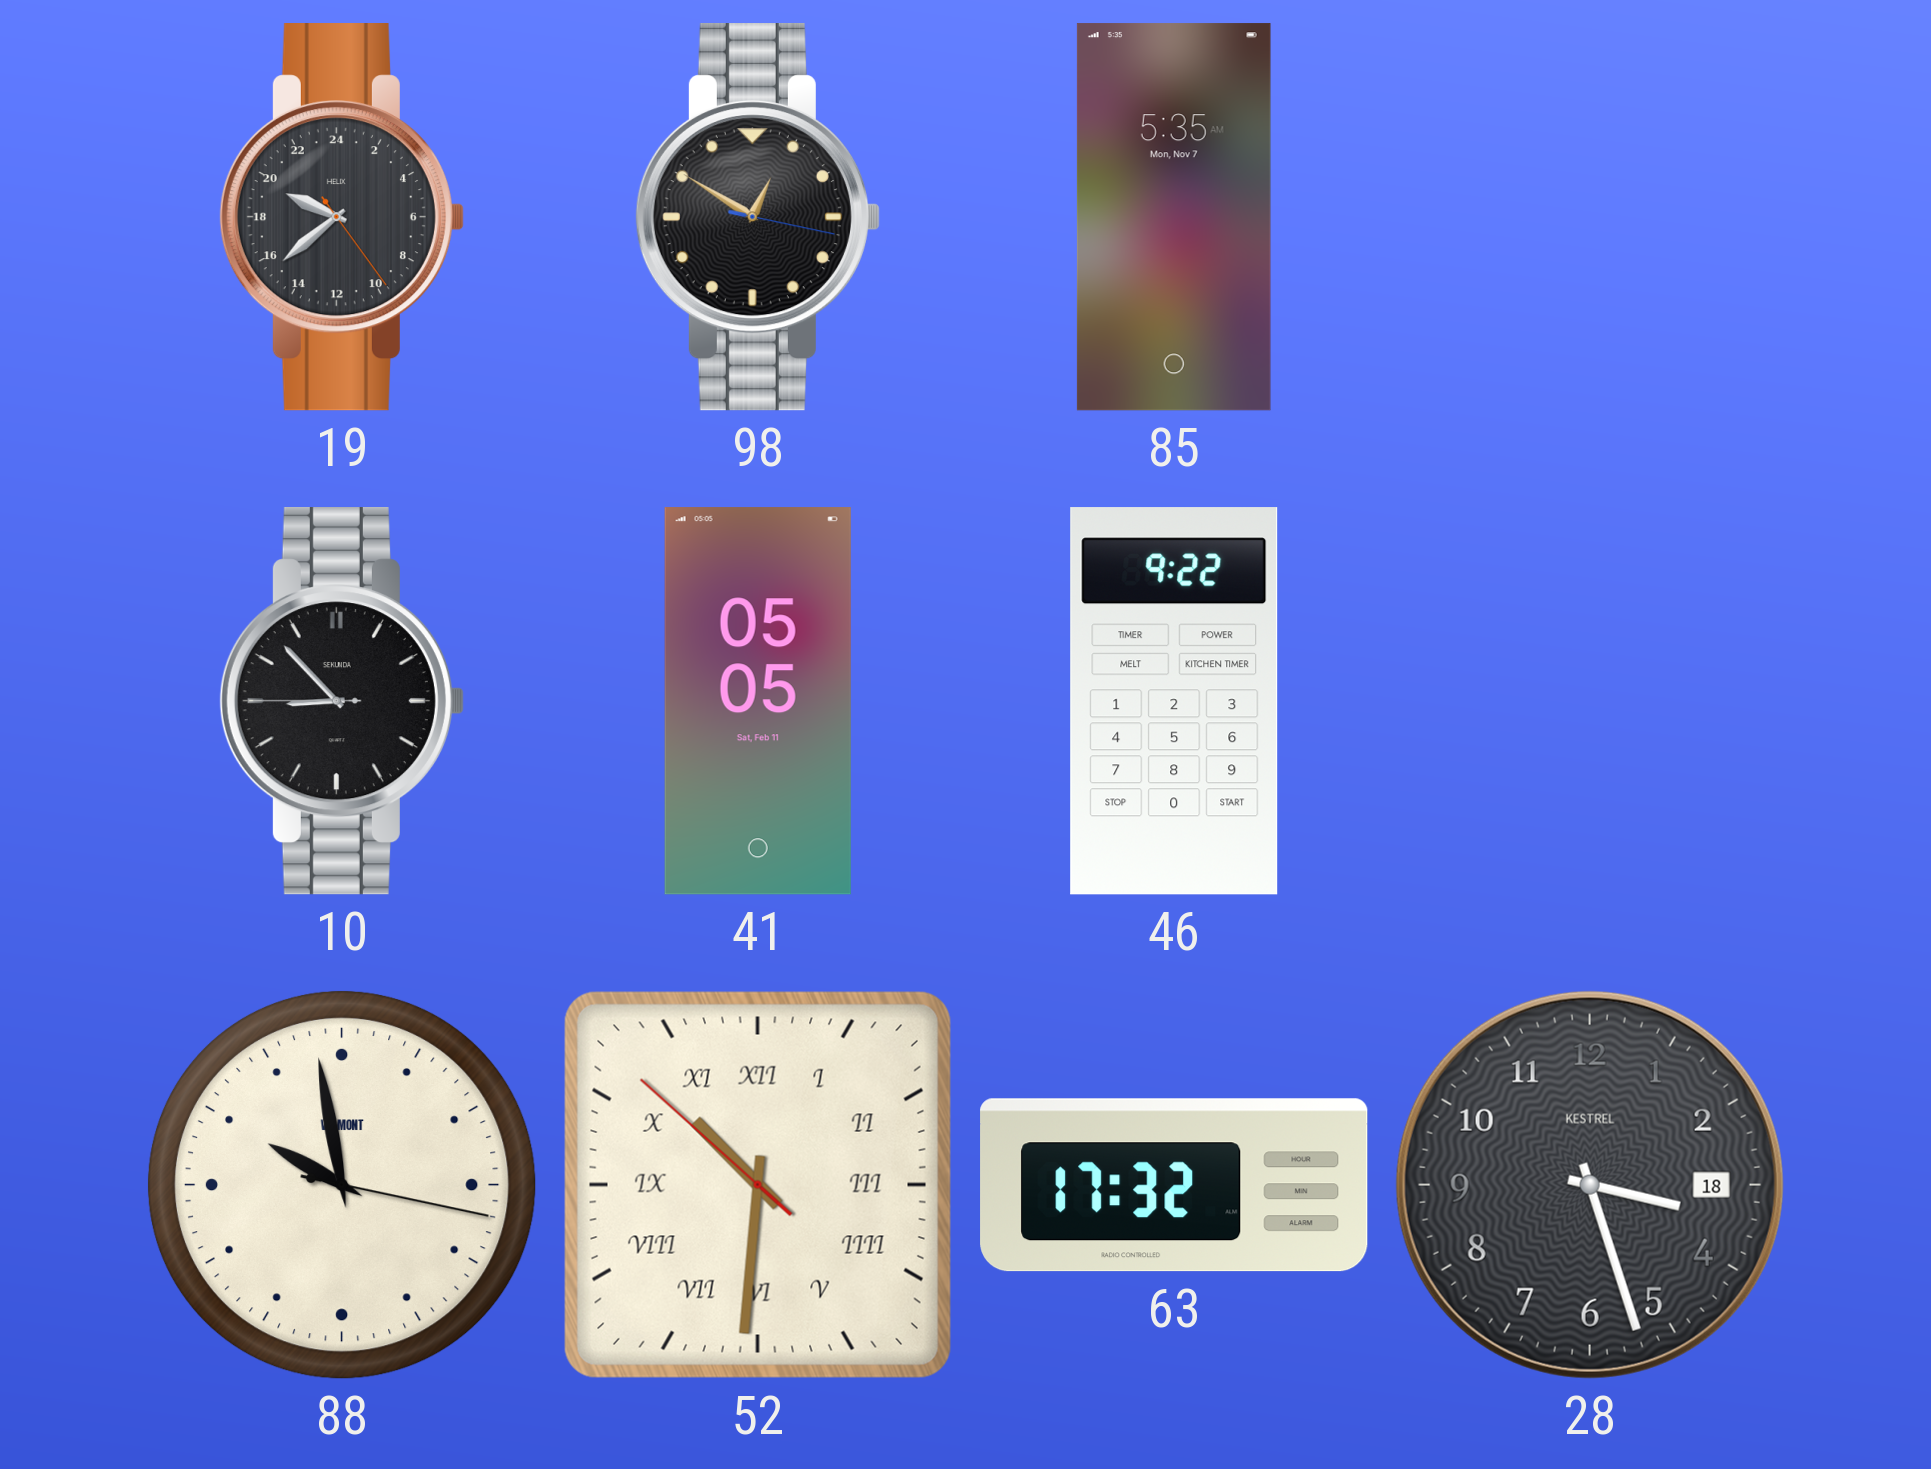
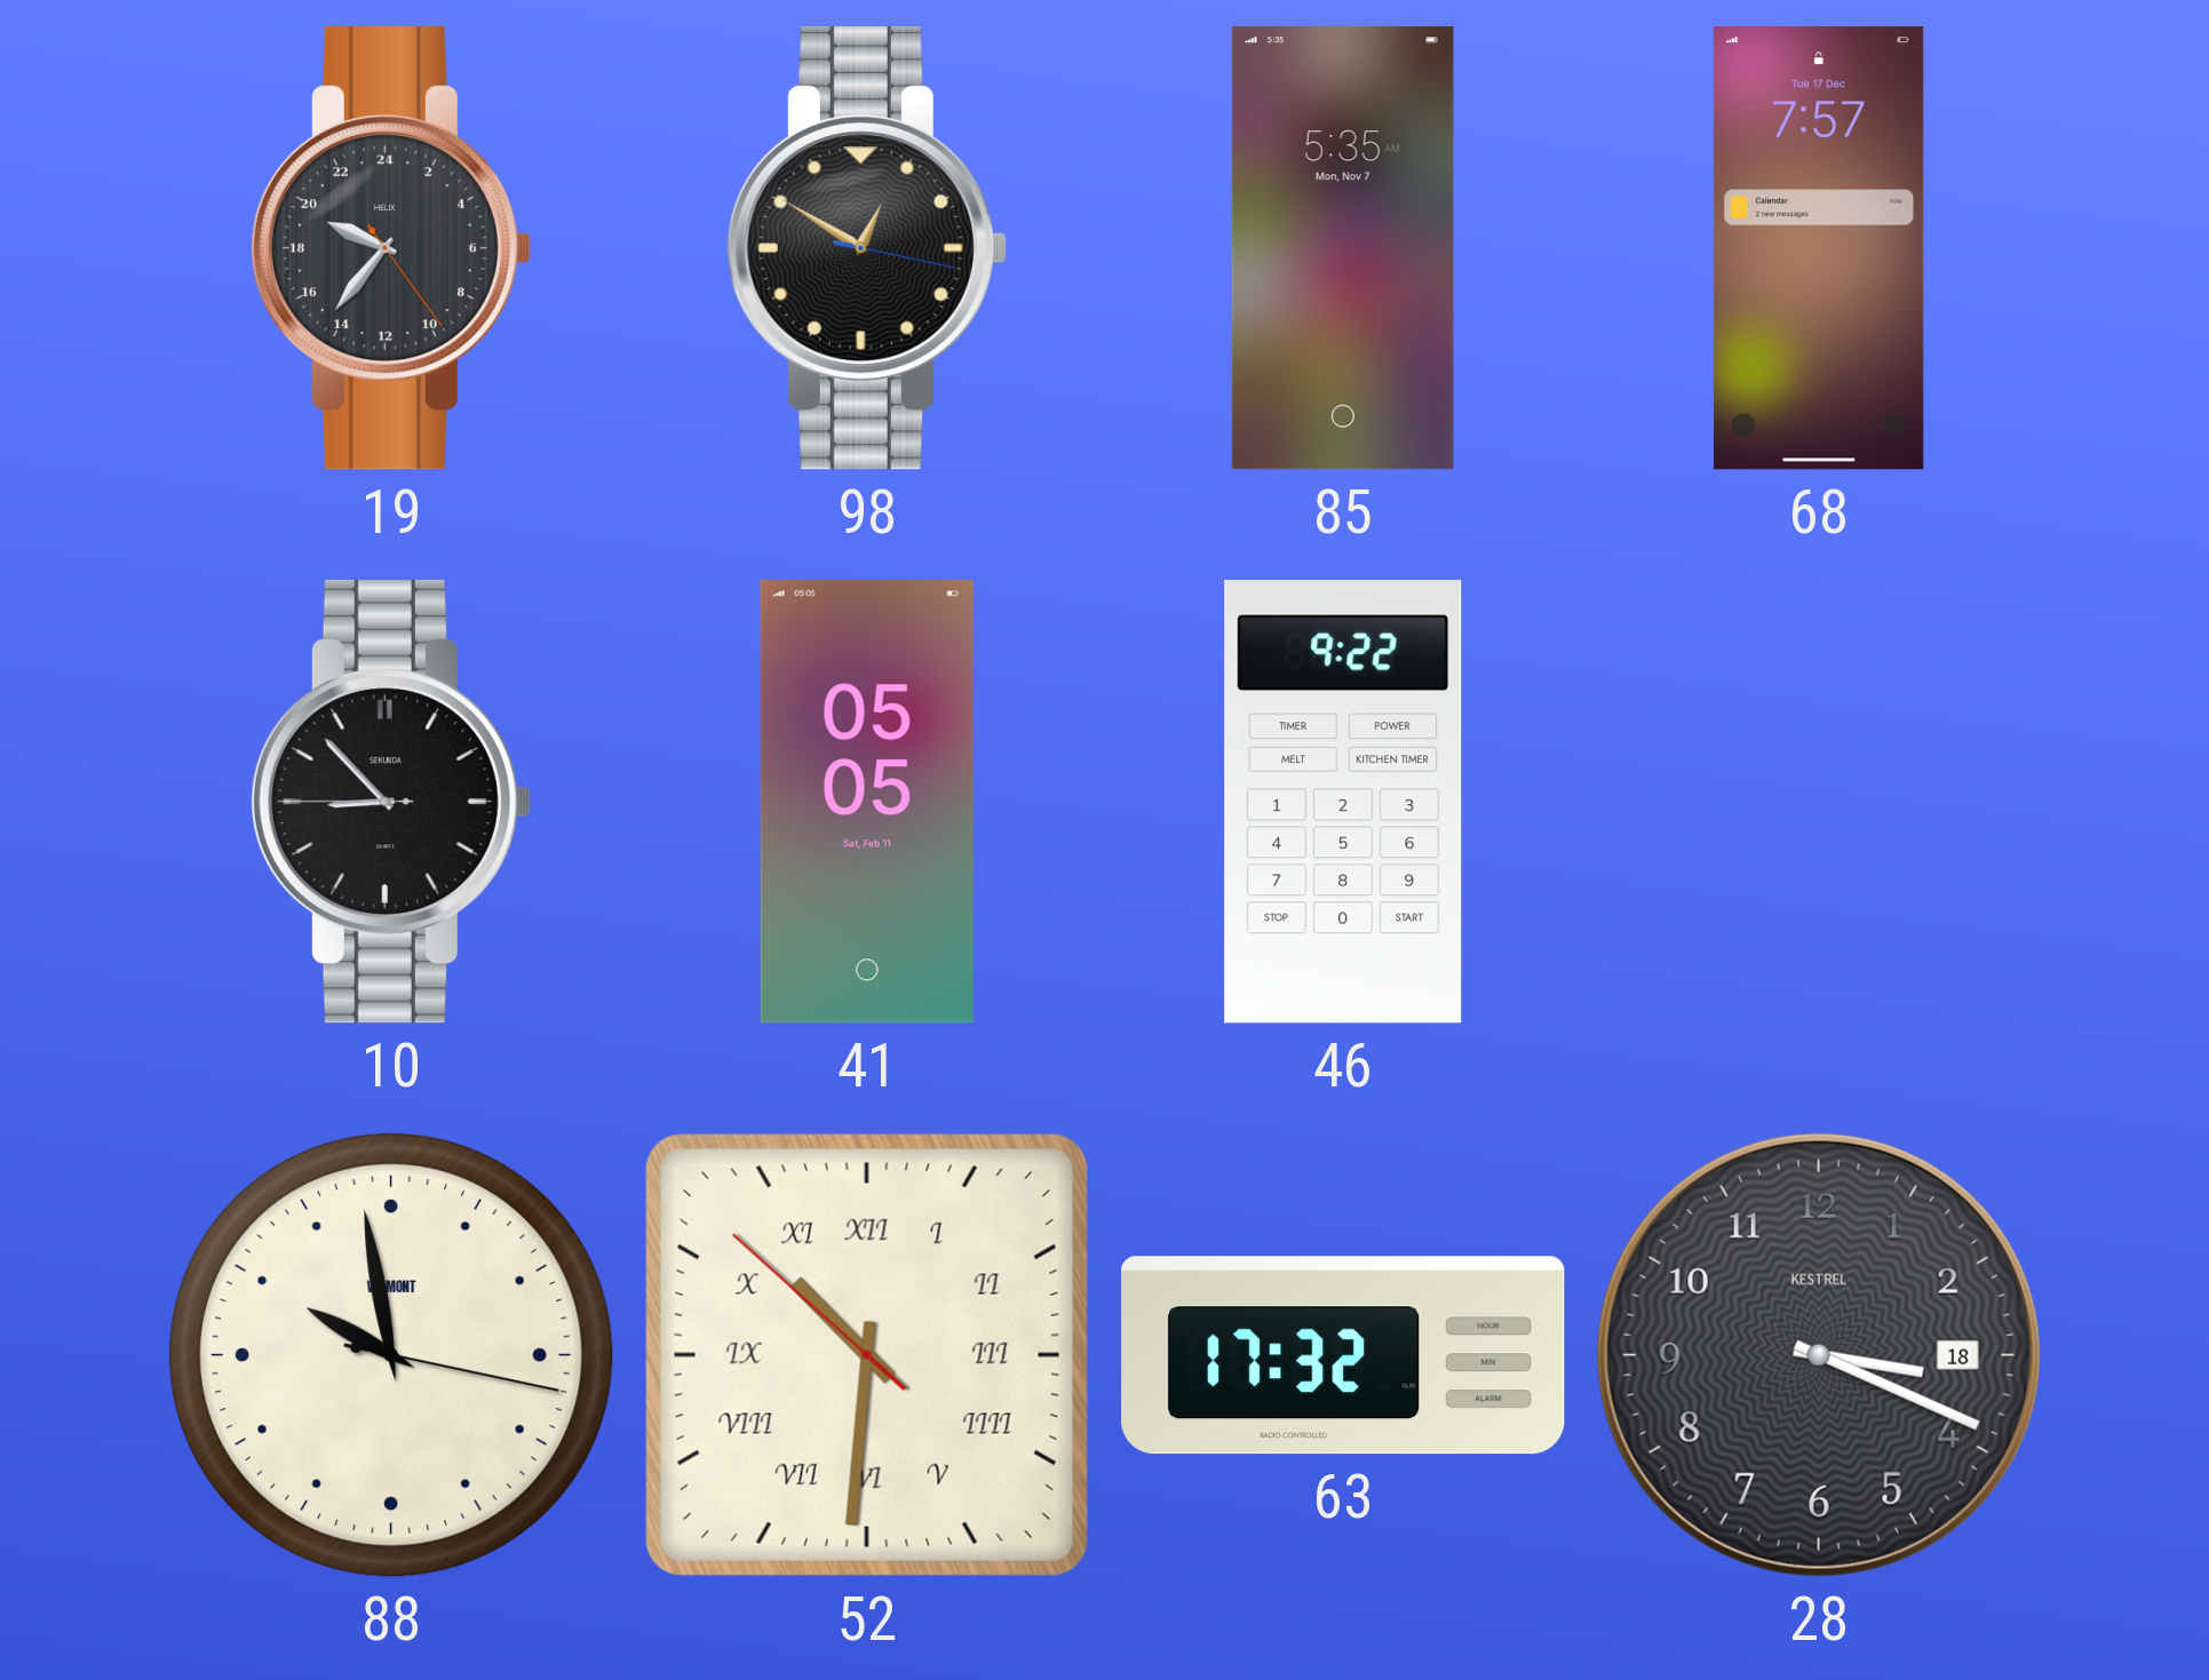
19: 19:38 -> 19:36 (391, 249)
68: none -> 7:57 (1819, 248)
28: 3:27 -> 3:19 (1819, 1355)
